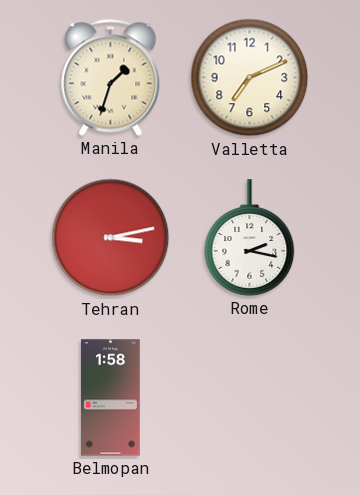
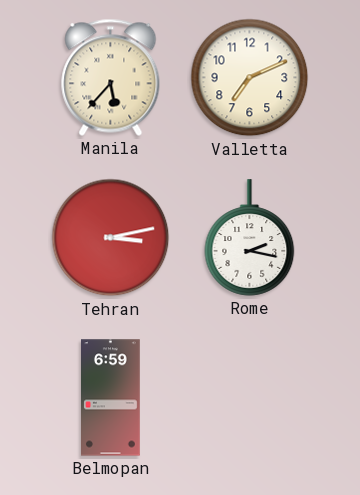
Manila: 1:33 -> 5:37 (111, 77)
Belmopan: 1:58 -> 6:59 (111, 398)
